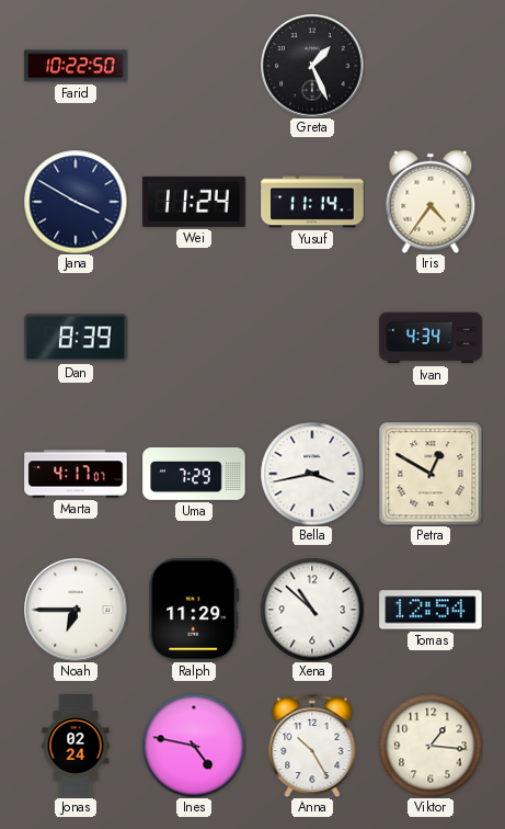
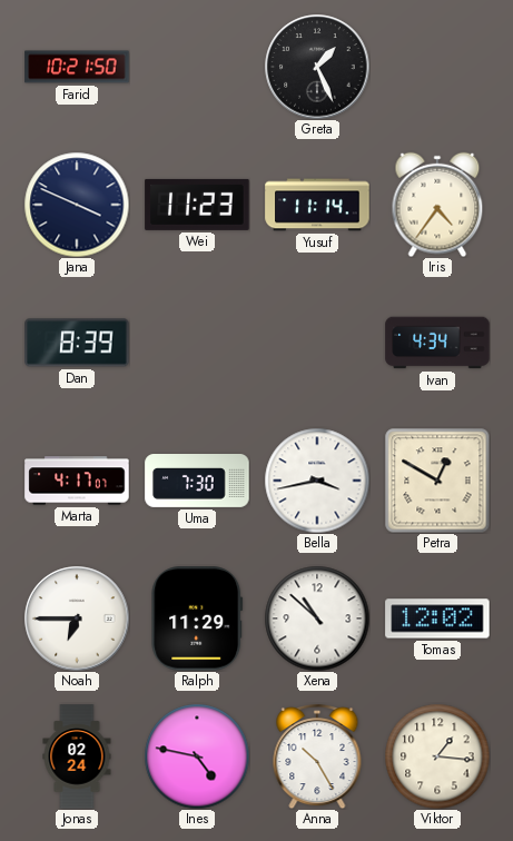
Farid: 10:22 -> 10:21 (77, 67)
Jana: 3:50 -> 3:49 (77, 205)
Wei: 11:24 -> 11:23 (197, 205)
Uma: 7:29 -> 7:30 (197, 482)
Tomas: 12:54 -> 12:02 (437, 619)
